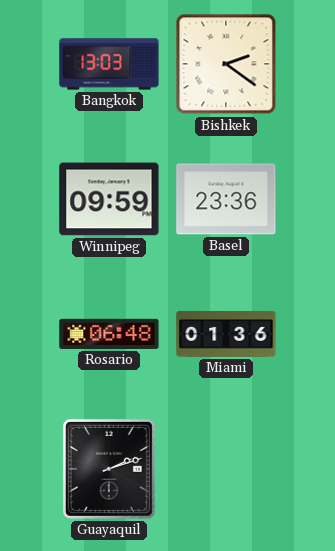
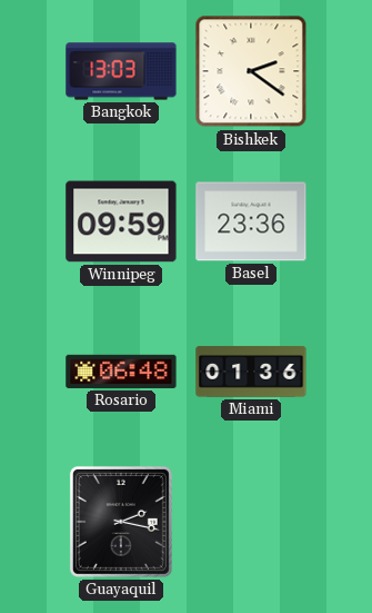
Guayaquil: 2:12 -> 2:17 (121, 522)
